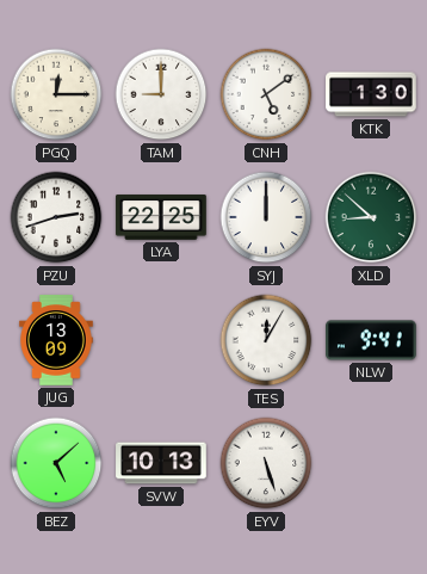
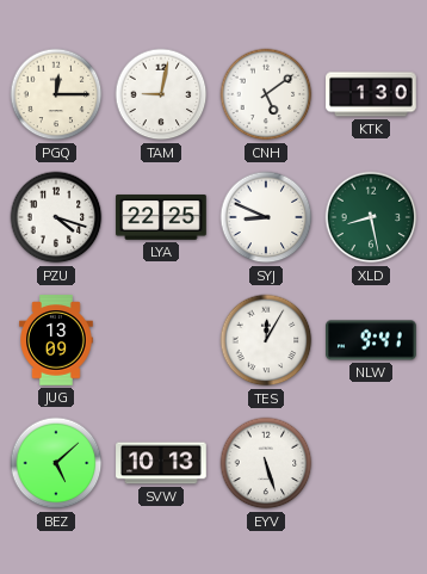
TAM: 9:00 -> 9:02 (161, 94)
PZU: 2:42 -> 4:18 (56, 217)
SYJ: 12:00 -> 8:49 (266, 217)
XLD: 8:52 -> 8:28 (371, 217)
